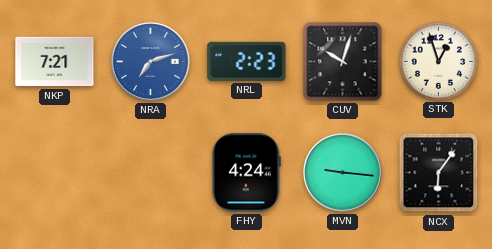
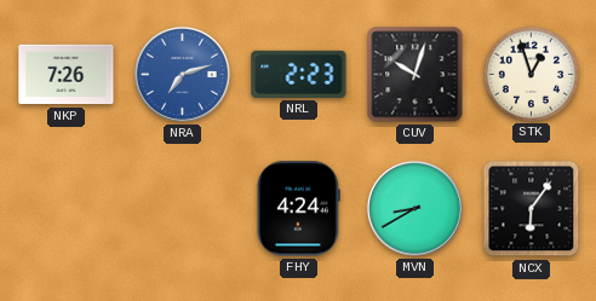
NKP: 7:21 -> 7:26 (67, 75)
MVN: 9:16 -> 8:40 (414, 208)
